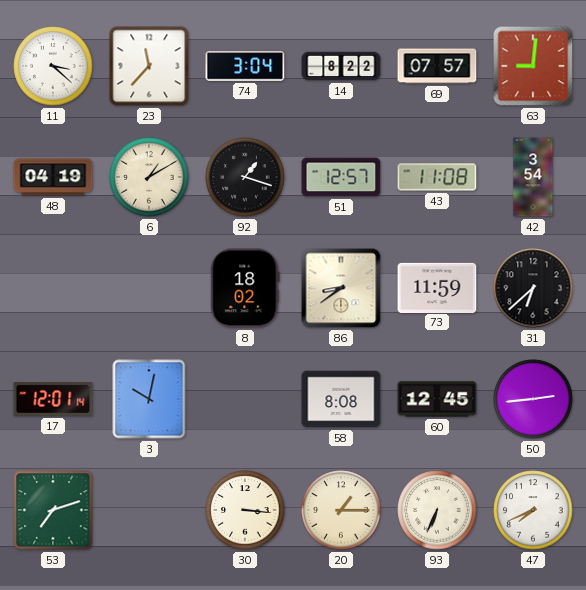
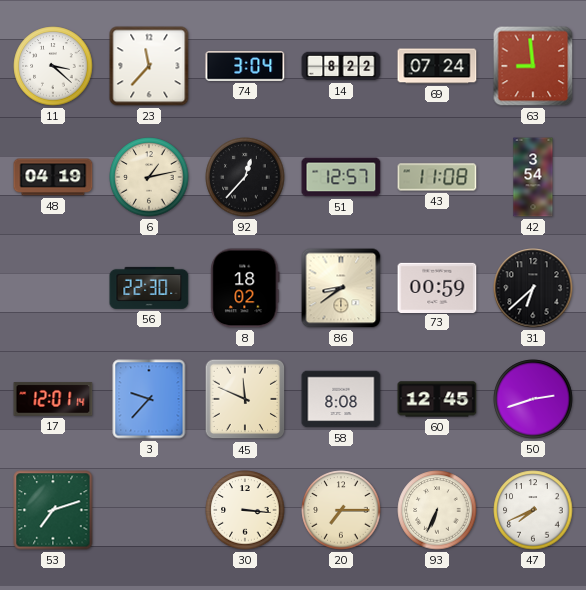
69: 07:57 -> 07:24 (437, 66)
63: 9:01 -> 8:59 (533, 66)
6: 1:10 -> 1:13 (149, 177)
92: 1:18 -> 12:37 (245, 177)
56: none -> 22:30 (149, 288)
73: 11:59 -> 00:59 (437, 287)
3: 10:02 -> 9:37 (149, 399)
45: none -> 11:49 (245, 399)
50: 2:44 -> 2:42 (533, 399)
20: 1:15 -> 7:15 (341, 510)
